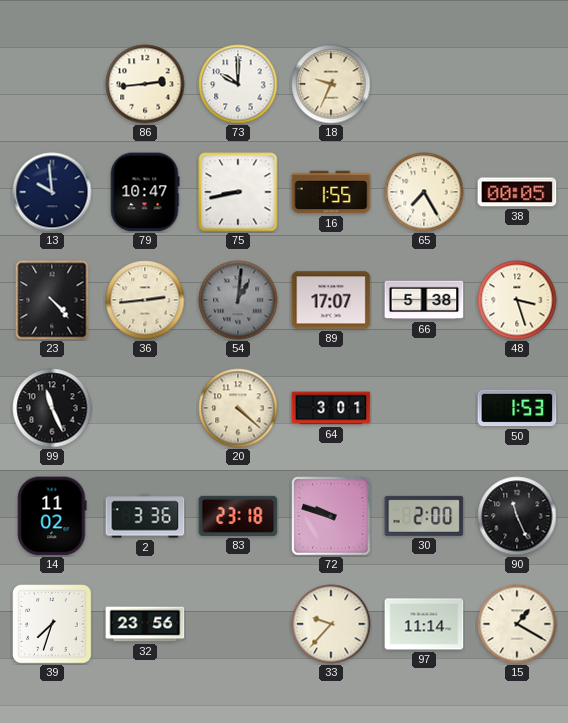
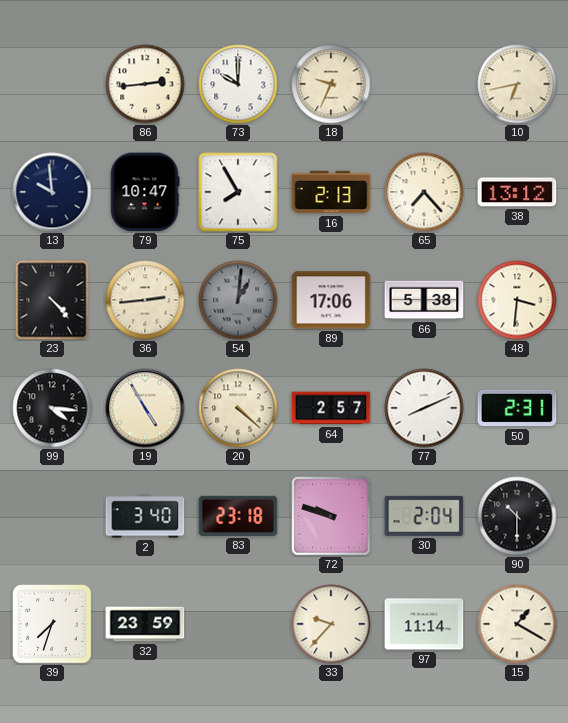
10: none -> 6:43 (517, 84)
75: 8:43 -> 7:55 (238, 192)
16: 1:55 -> 2:13 (331, 192)
65: 7:25 -> 7:23 (424, 192)
38: 00:05 -> 13:12 (517, 192)
89: 17:07 -> 17:06 (331, 300)
48: 3:27 -> 3:31 (517, 300)
99: 11:26 -> 4:16 (52, 408)
19: none -> 4:55 (145, 408)
64: 3:01 -> 2:57 (331, 408)
77: none -> 8:11 (424, 408)
50: 1:53 -> 2:31 (517, 408)
14: 11:02 -> none (52, 516)
2: 3:36 -> 3:40 (145, 516)
30: 2:00 -> 2:04 (424, 516)
90: 11:26 -> 10:30 (517, 516)
32: 23:56 -> 23:59 (145, 624)
